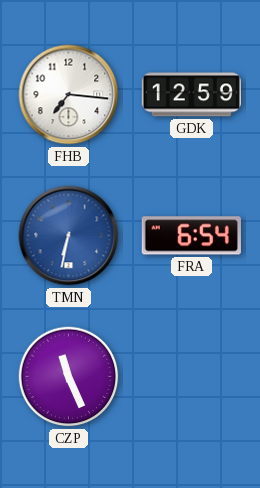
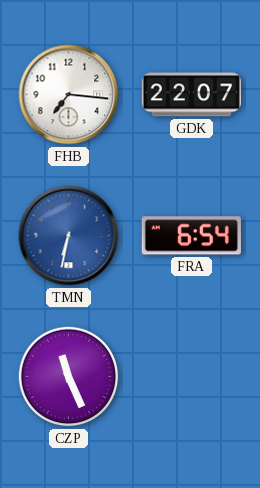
GDK: 12:59 -> 22:07 (191, 95)
